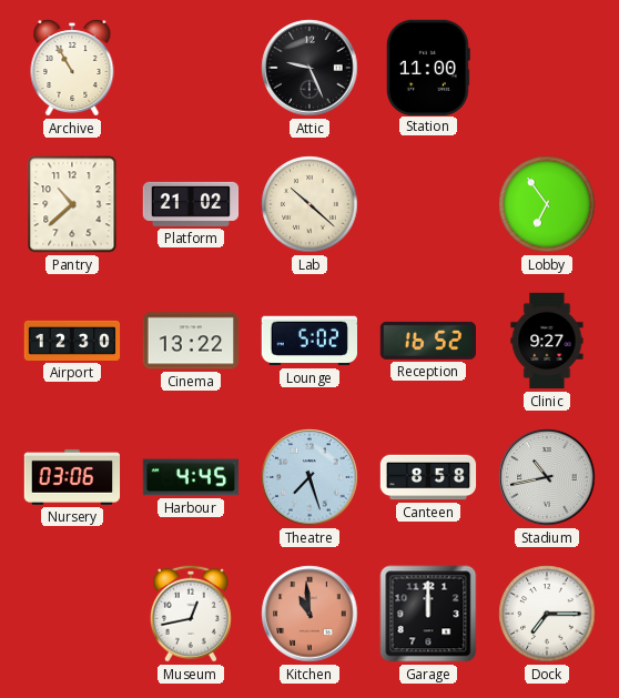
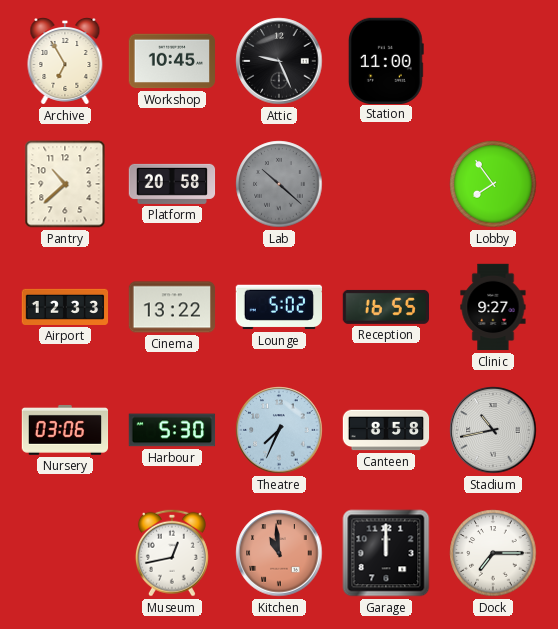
Archive: 10:55 -> 6:55 (65, 62)
Workshop: none -> 10:45 (172, 61)
Platform: 21:02 -> 20:58 (172, 184)
Lab dial: cream -> grey (279, 184)
Lobby: 6:54 -> 7:54 (493, 184)
Airport: 12:30 -> 12:33 (65, 307)
Reception: 16:52 -> 16:55 (385, 307)
Harbour: 4:45 -> 5:30 (172, 430)
Theatre: 7:27 -> 7:34 (279, 430)
